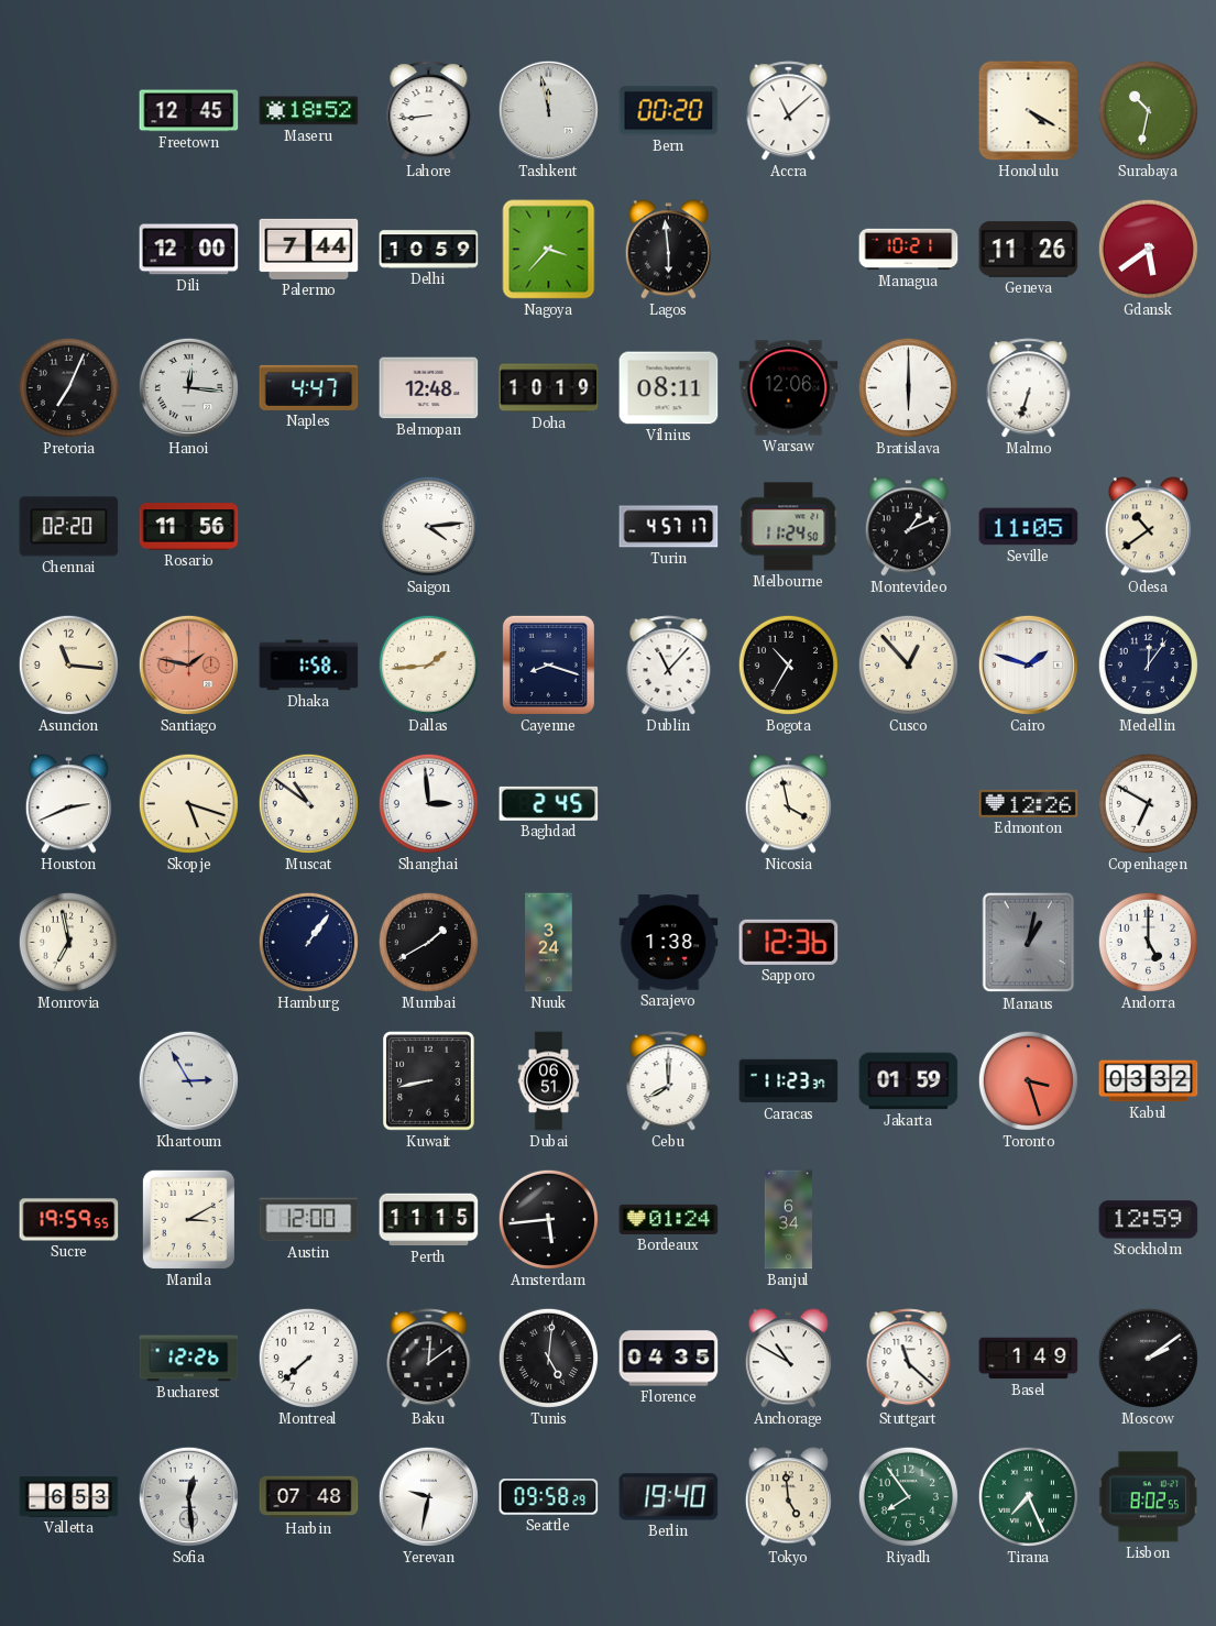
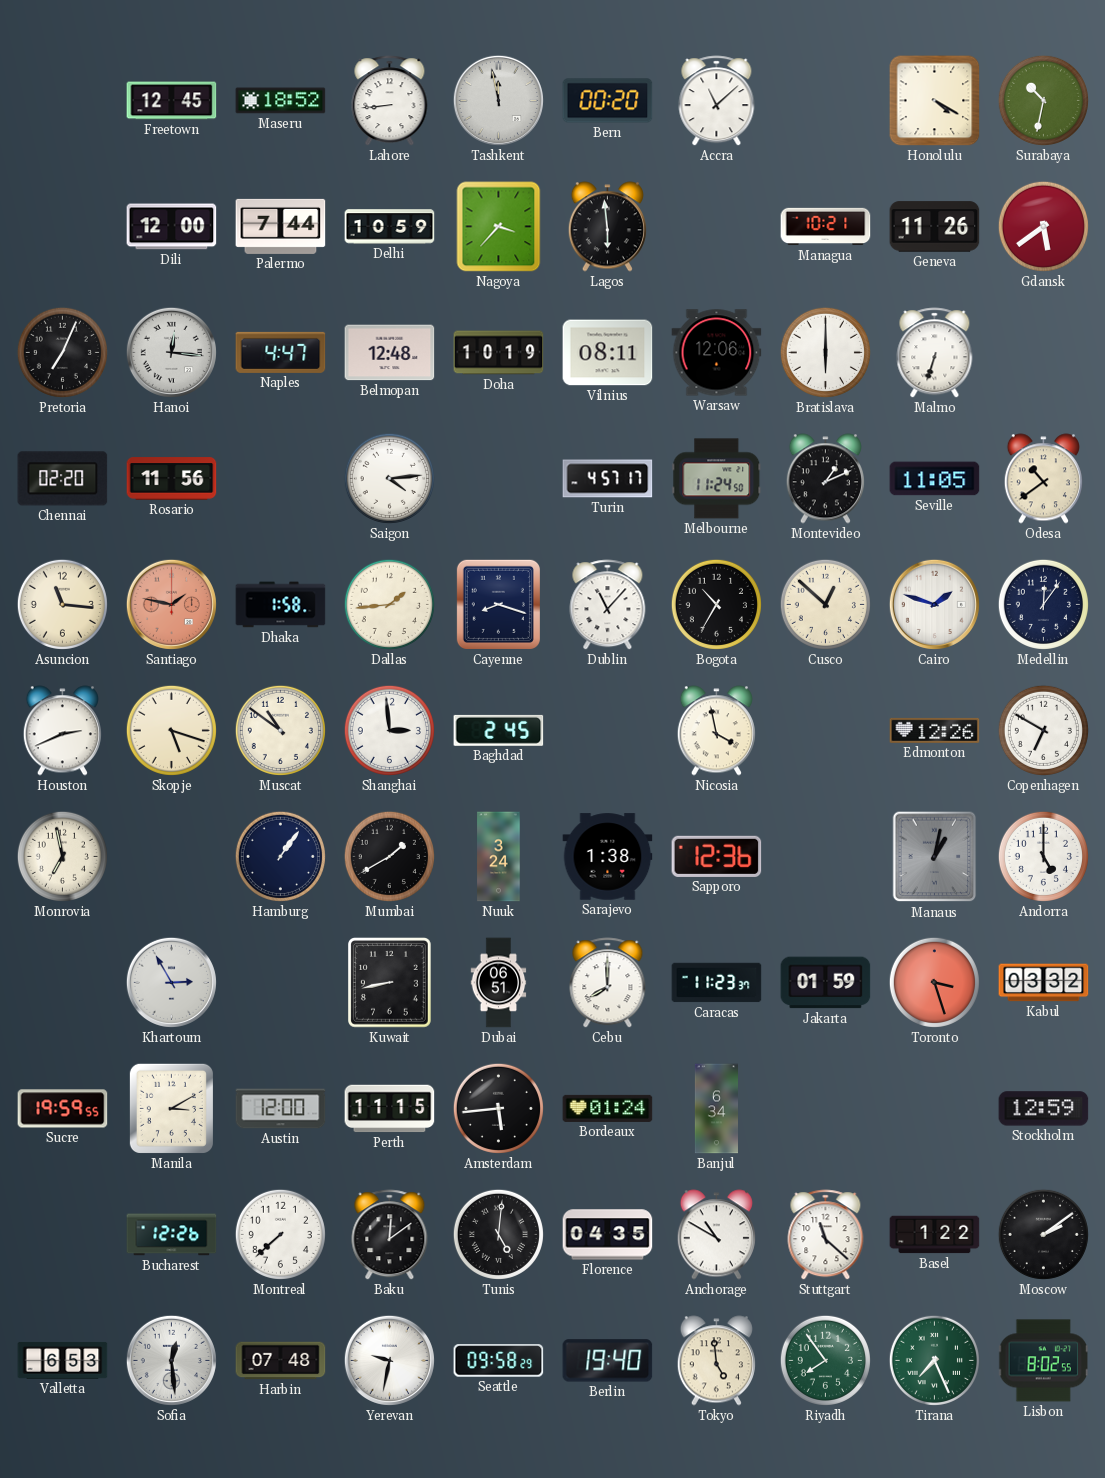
Cusco: 12:53 -> 12:52 (825, 604)
Basel: 1:49 -> 1:22 (935, 1235)
